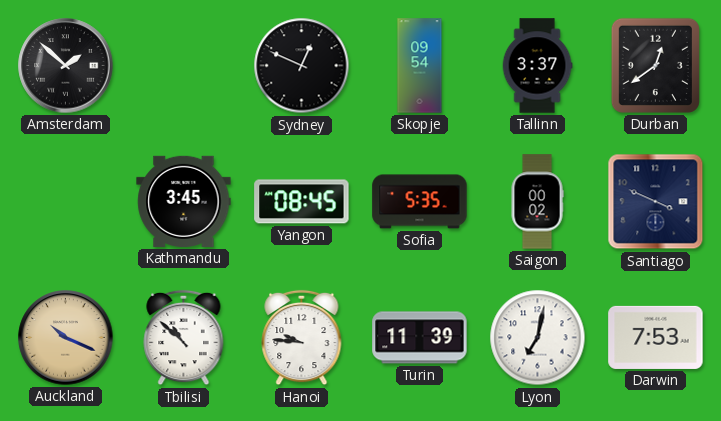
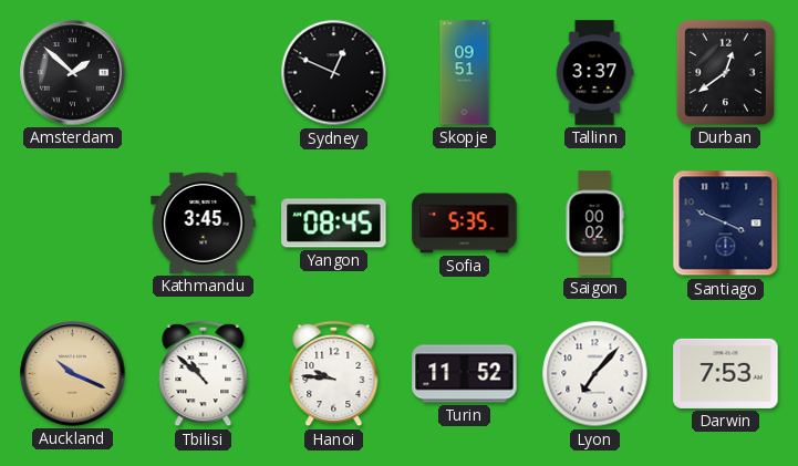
Skopje: 09:54 -> 09:51 (465, 73)
Turin: 11:39 -> 11:52 (465, 374)
Lyon: 7:02 -> 7:07 (595, 374)
